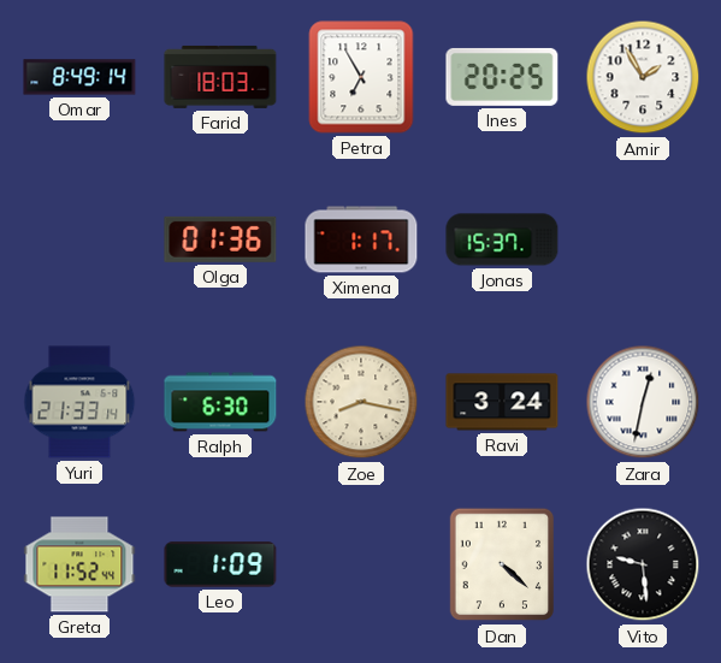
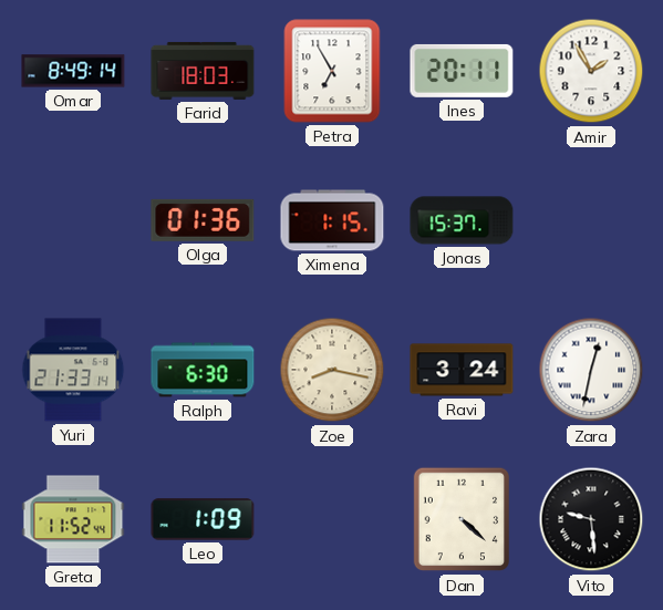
Ines: 20:25 -> 20:11 (462, 71)
Ximena: 1:17 -> 1:15 (332, 220)
